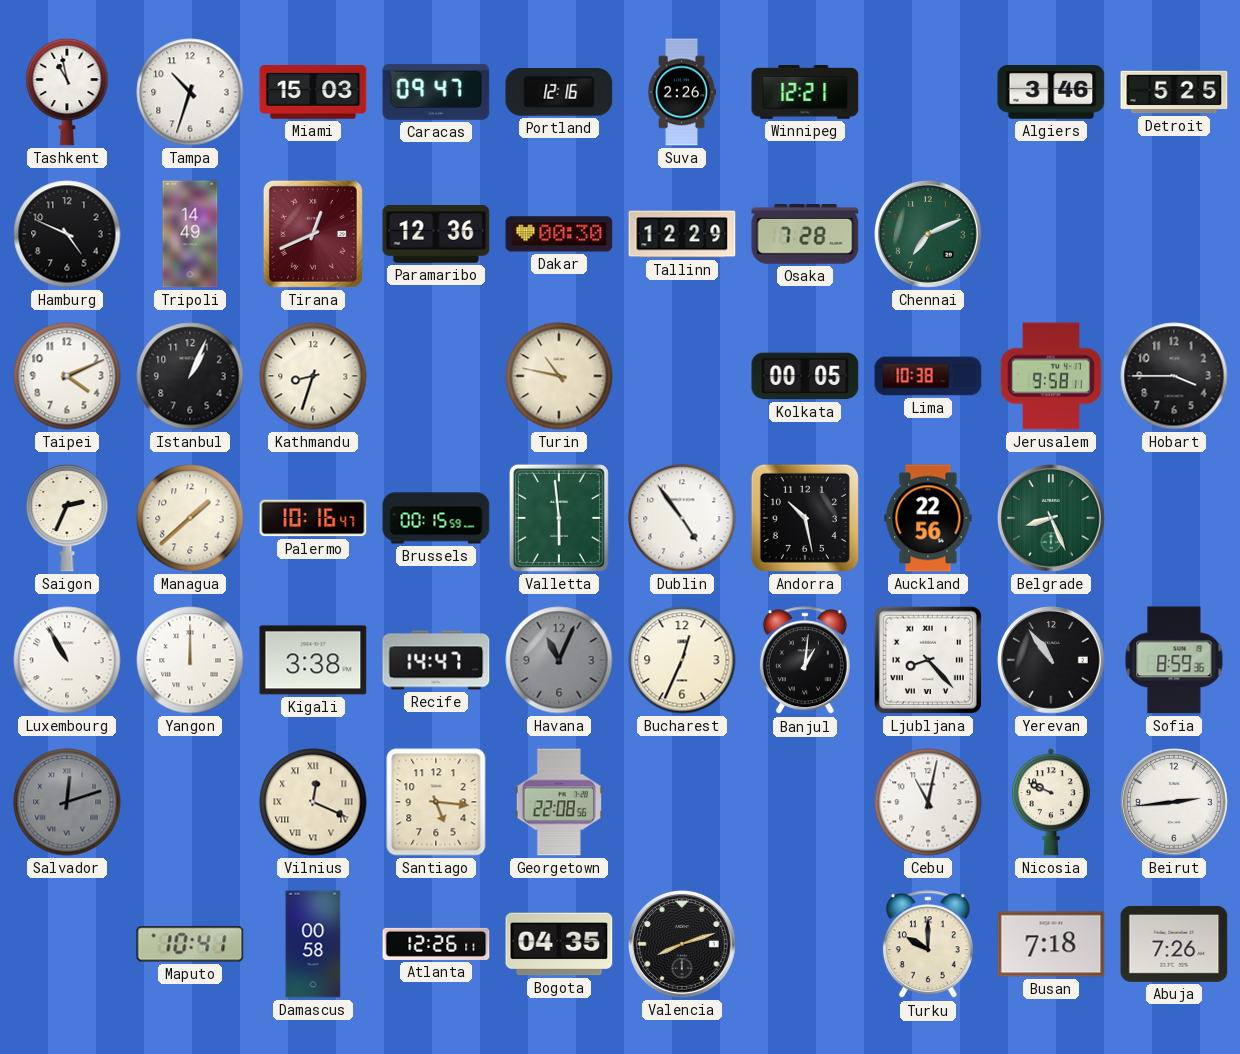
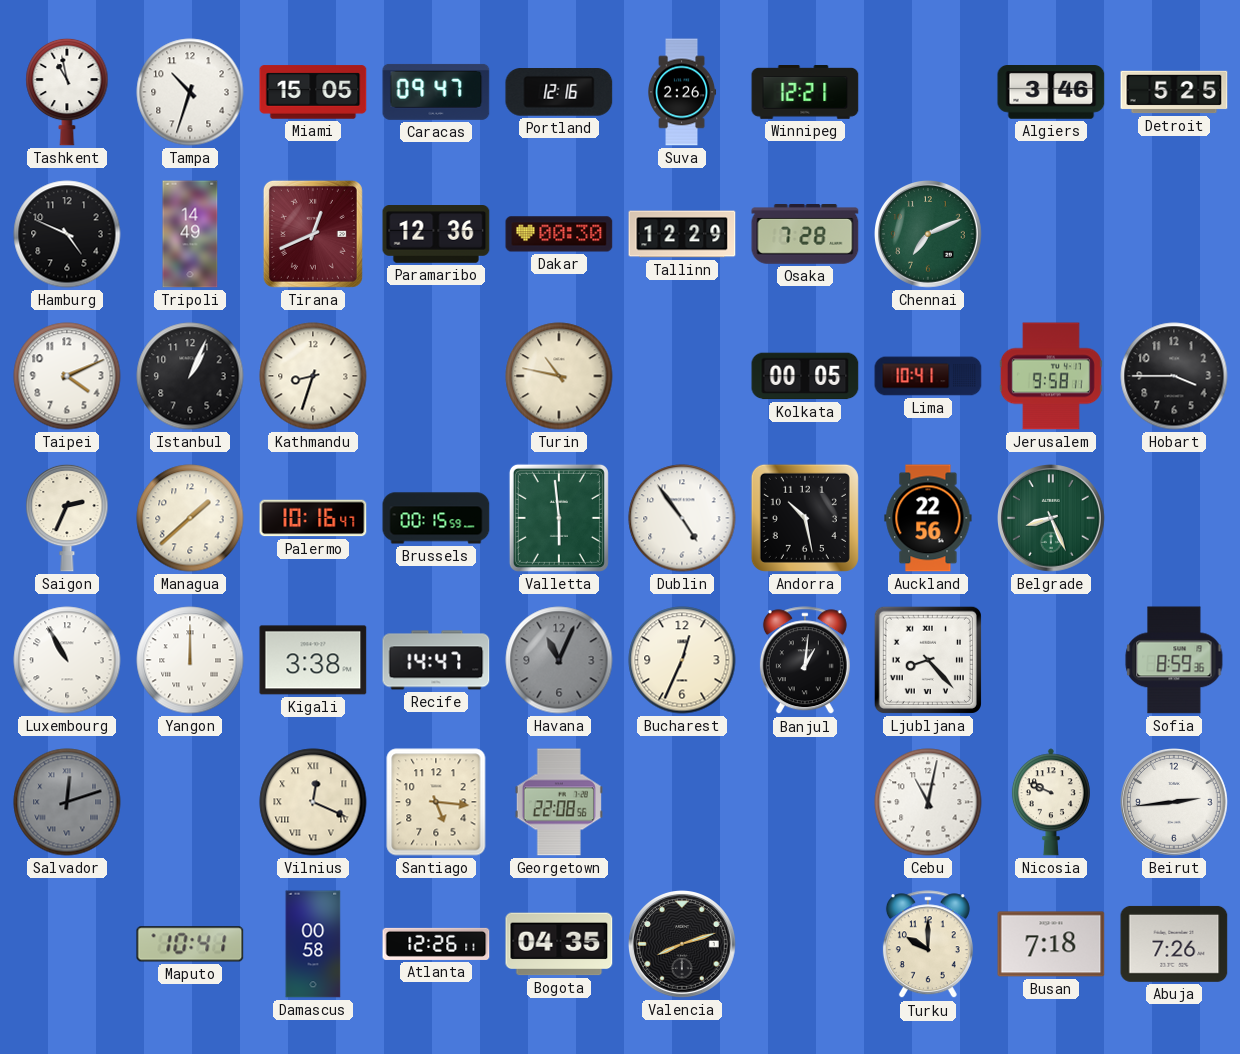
Miami: 15:03 -> 15:05 (313, 92)
Lima: 10:38 -> 10:41 (928, 376)
Yerevan: 10:54 -> none (1052, 661)
